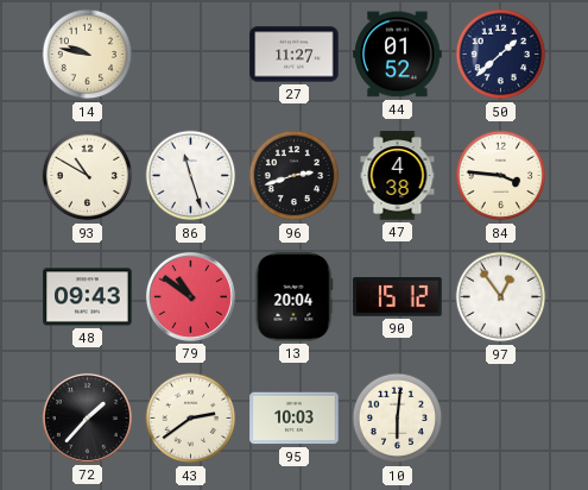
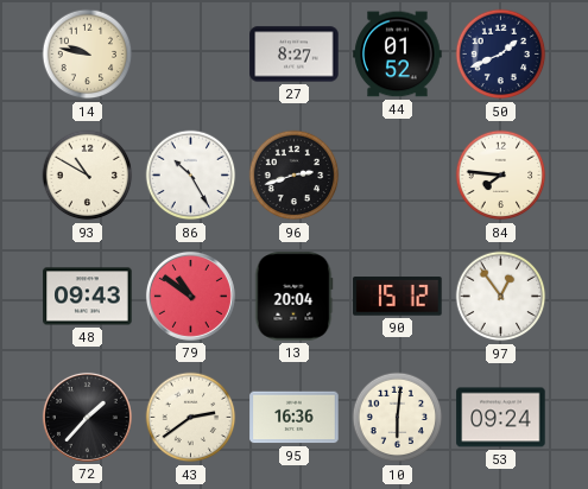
27: 11:27 -> 8:27 (295, 55)
50: 1:38 -> 1:41 (501, 55)
86: 11:27 -> 10:25 (191, 176)
47: 4:38 -> none (398, 176)
84: 3:46 -> 7:46 (501, 176)
95: 10:03 -> 16:36 (295, 418)
53: none -> 09:24 (501, 418)
